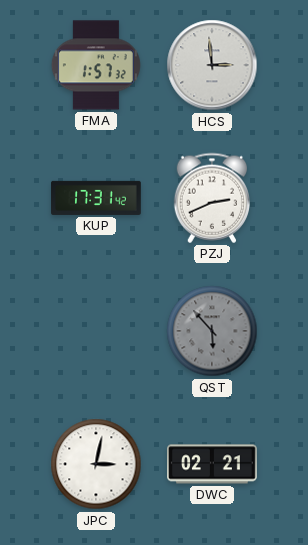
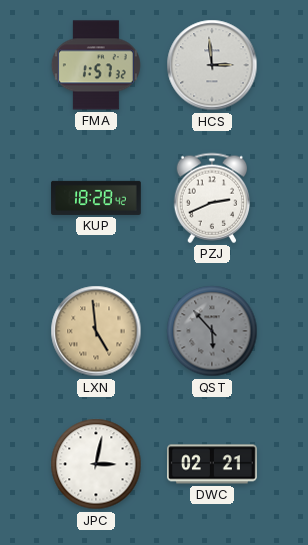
KUP: 17:31 -> 18:28 (96, 198)
LXN: none -> 4:59 (96, 331)
